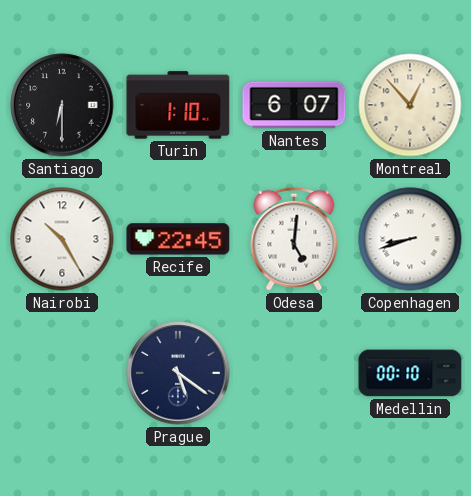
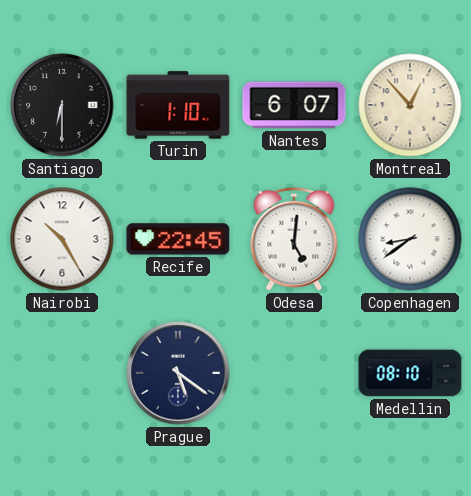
Copenhagen: 8:42 -> 8:39 (410, 239)
Medellin: 00:10 -> 08:10 (410, 373)
